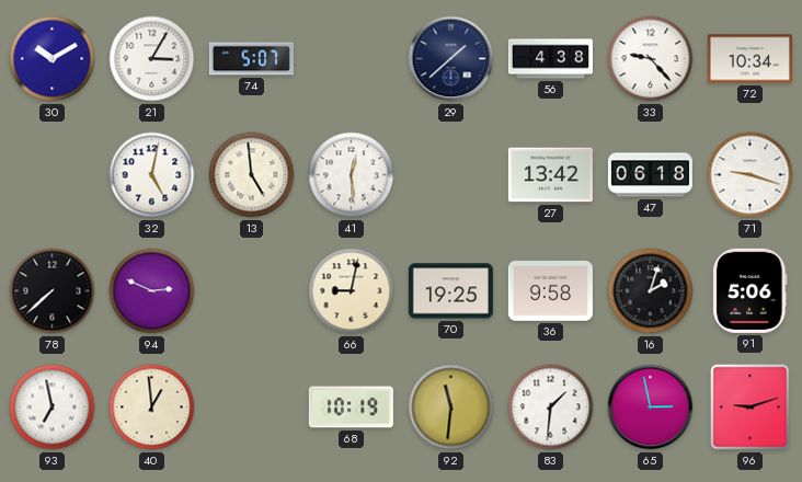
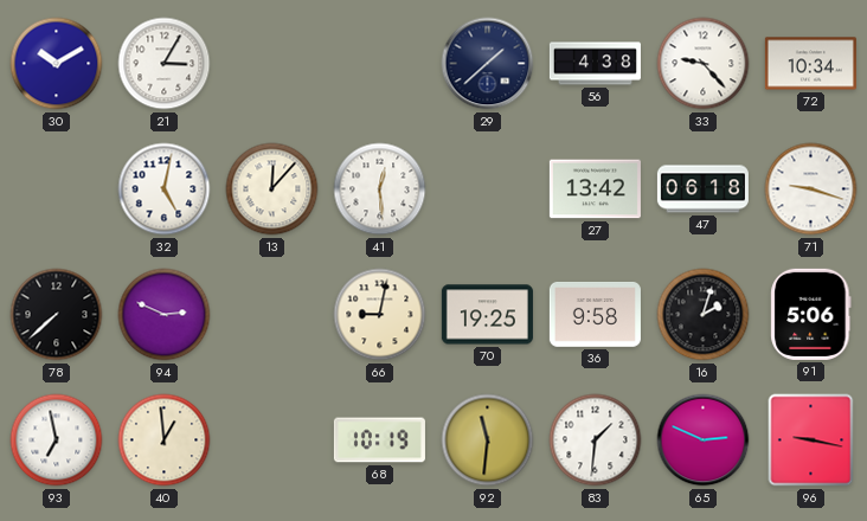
74: 5:07 -> none (251, 59)
13: 4:59 -> 12:07 (272, 189)
65: 2:58 -> 2:49 (704, 440)
96: 9:12 -> 9:17 (811, 440)
